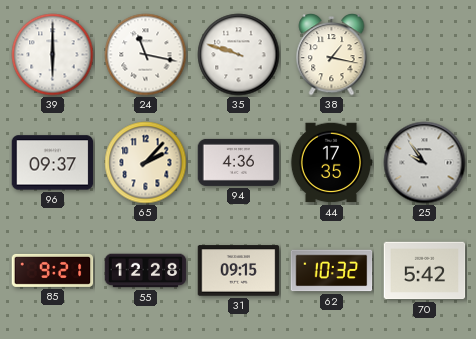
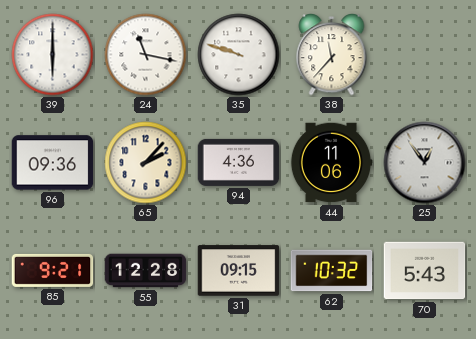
38: 1:17 -> 11:37 (332, 55)
96: 09:37 -> 09:36 (53, 163)
44: 17:35 -> 11:06 (331, 163)
25: 9:54 -> 12:54 (425, 163)
70: 5:42 -> 5:43 (425, 271)
